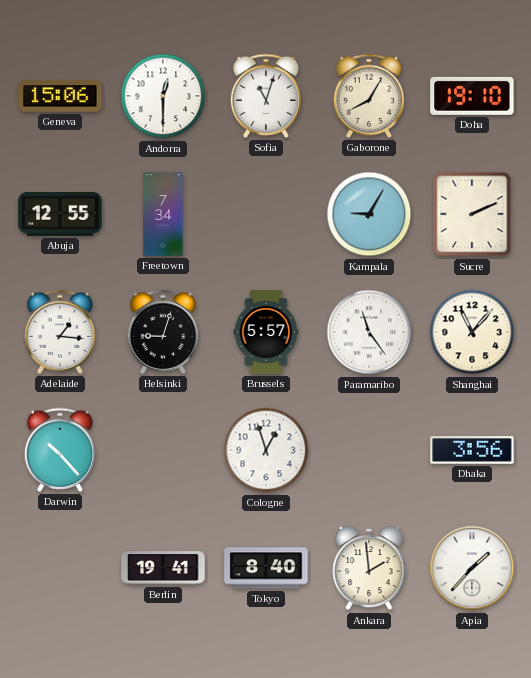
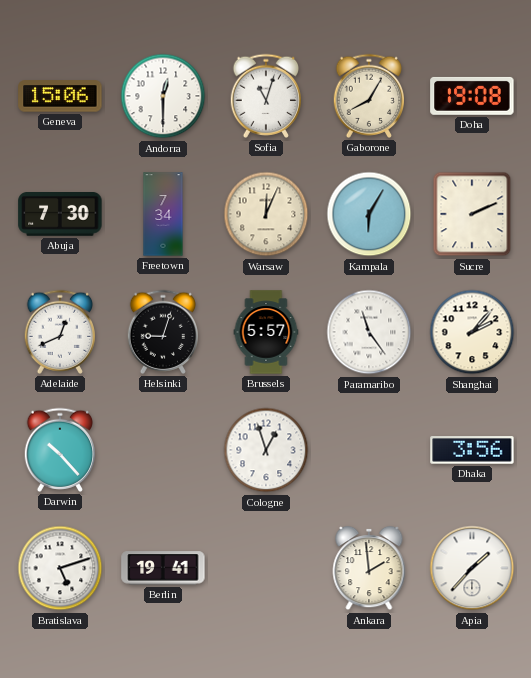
Doha: 19:10 -> 19:08 (472, 96)
Abuja: 12:55 -> 7:30 (60, 215)
Warsaw: none -> 12:04 (266, 214)
Kampala: 9:05 -> 6:05 (369, 214)
Adelaide: 1:16 -> 12:41 (60, 332)
Shanghai: 11:07 -> 2:07 (472, 332)
Bratislava: none -> 5:12 (60, 568)
Tokyo: 8:40 -> none (266, 568)
